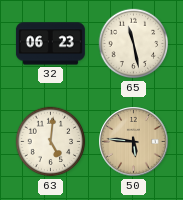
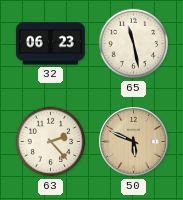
63: 5:01 -> 2:23 (51, 142)
50: 5:46 -> 5:49 (134, 142)
